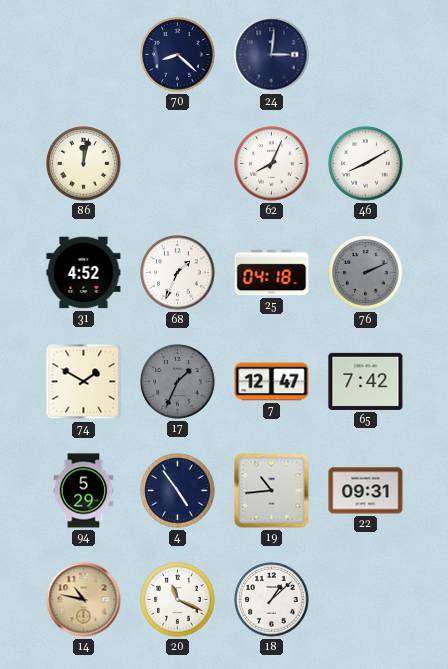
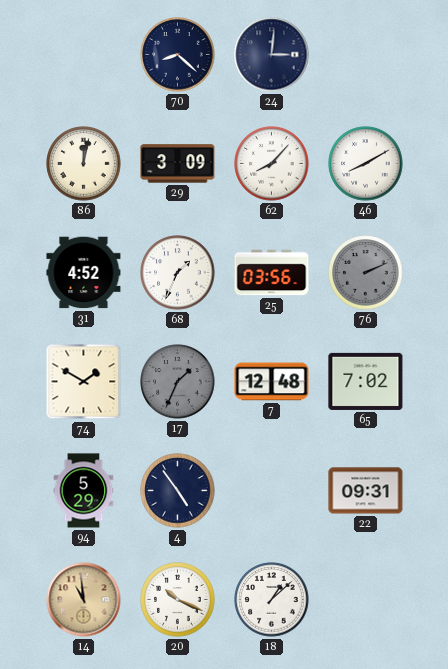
29: none -> 3:09 (178, 164)
62: 8:04 -> 8:07 (272, 164)
25: 04:18 -> 03:56 (272, 273)
7: 12:47 -> 12:48 (272, 382)
65: 7:42 -> 7:02 (366, 381)
19: 10:44 -> none (272, 491)
14: 10:47 -> 10:59 (84, 600)
20: 11:19 -> 10:19 (178, 600)
